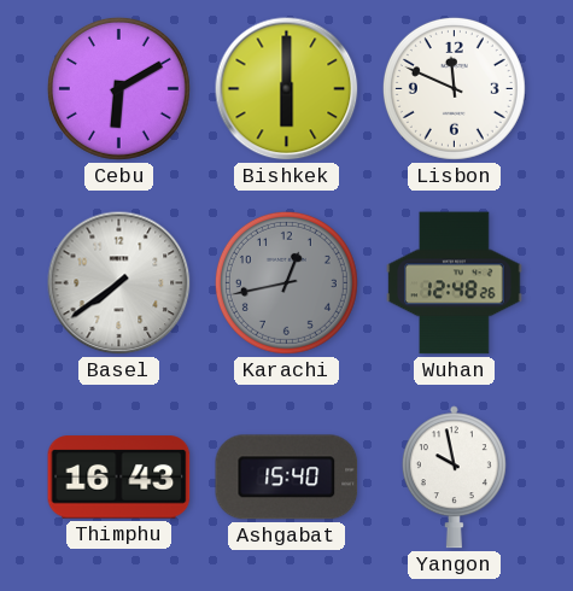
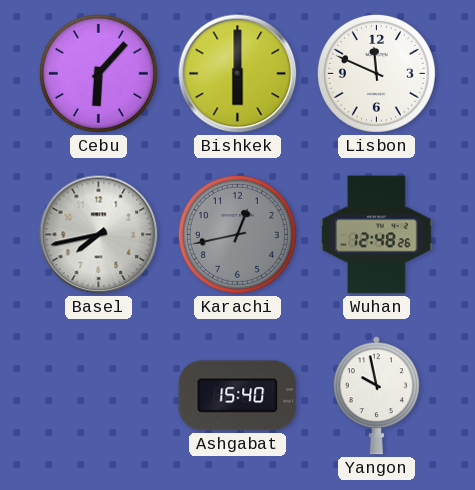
Cebu: 6:10 -> 6:07 (98, 73)
Basel: 7:39 -> 7:43 (99, 235)
Thimphu: 16:43 -> none (119, 478)
